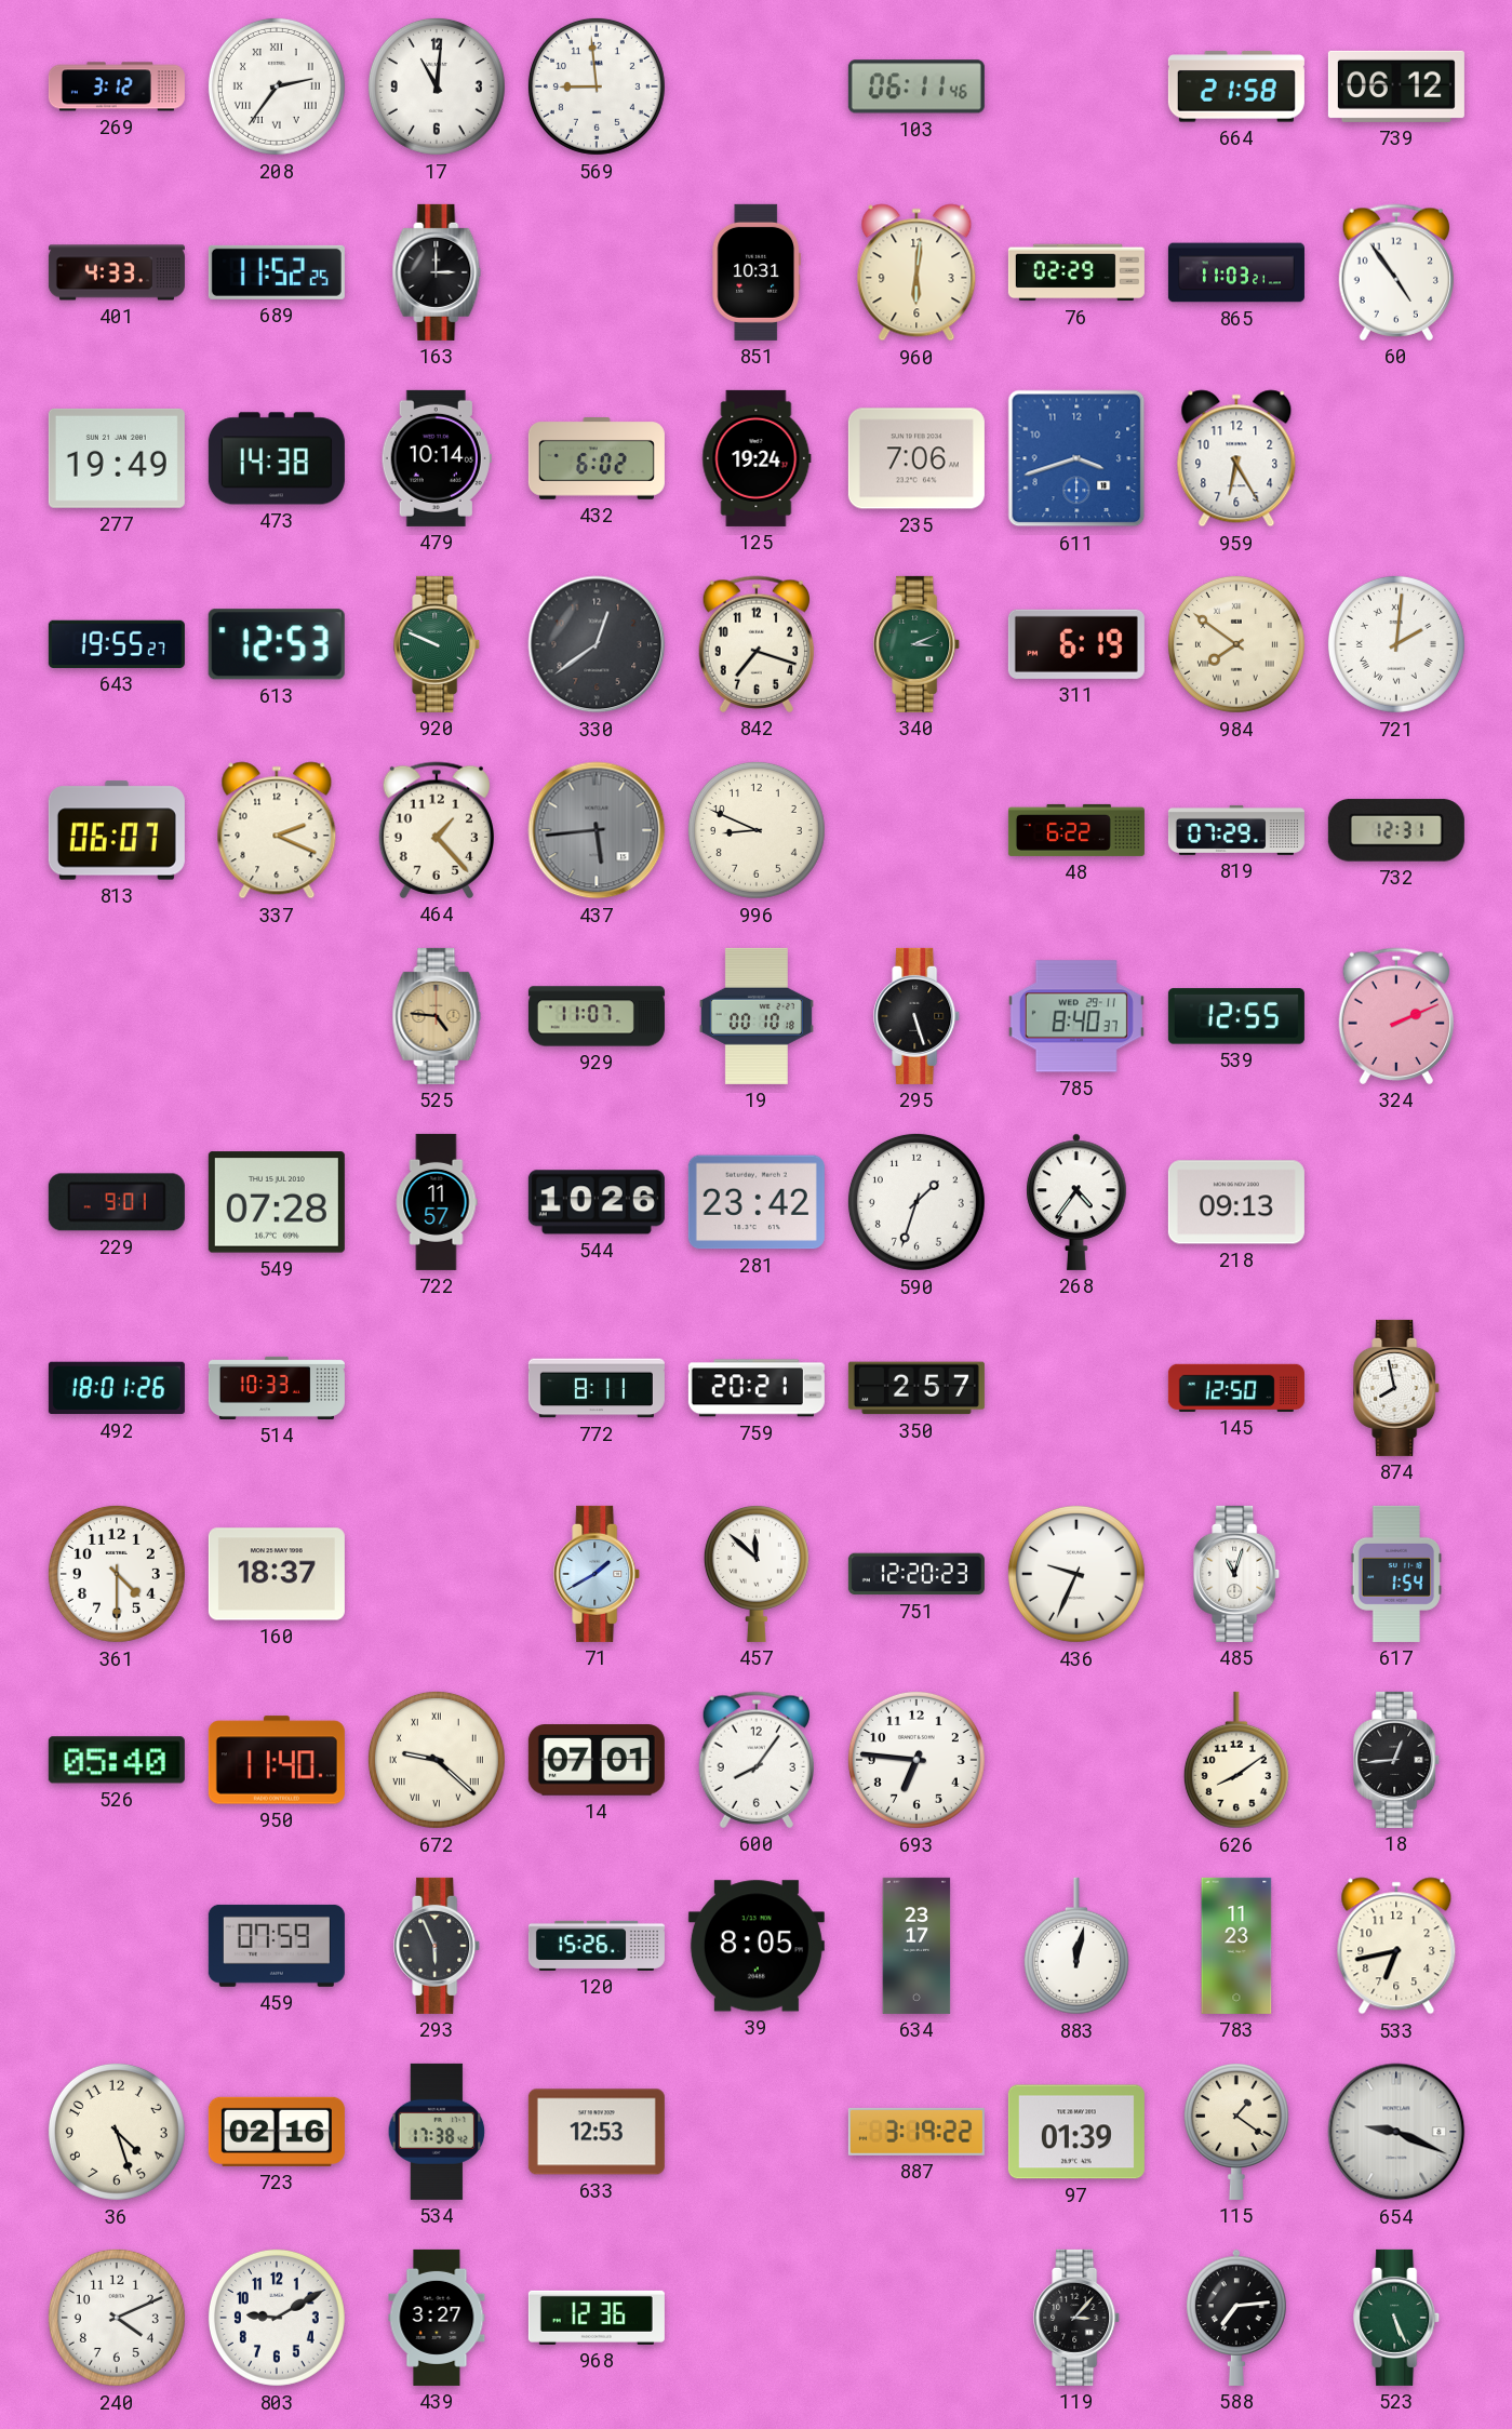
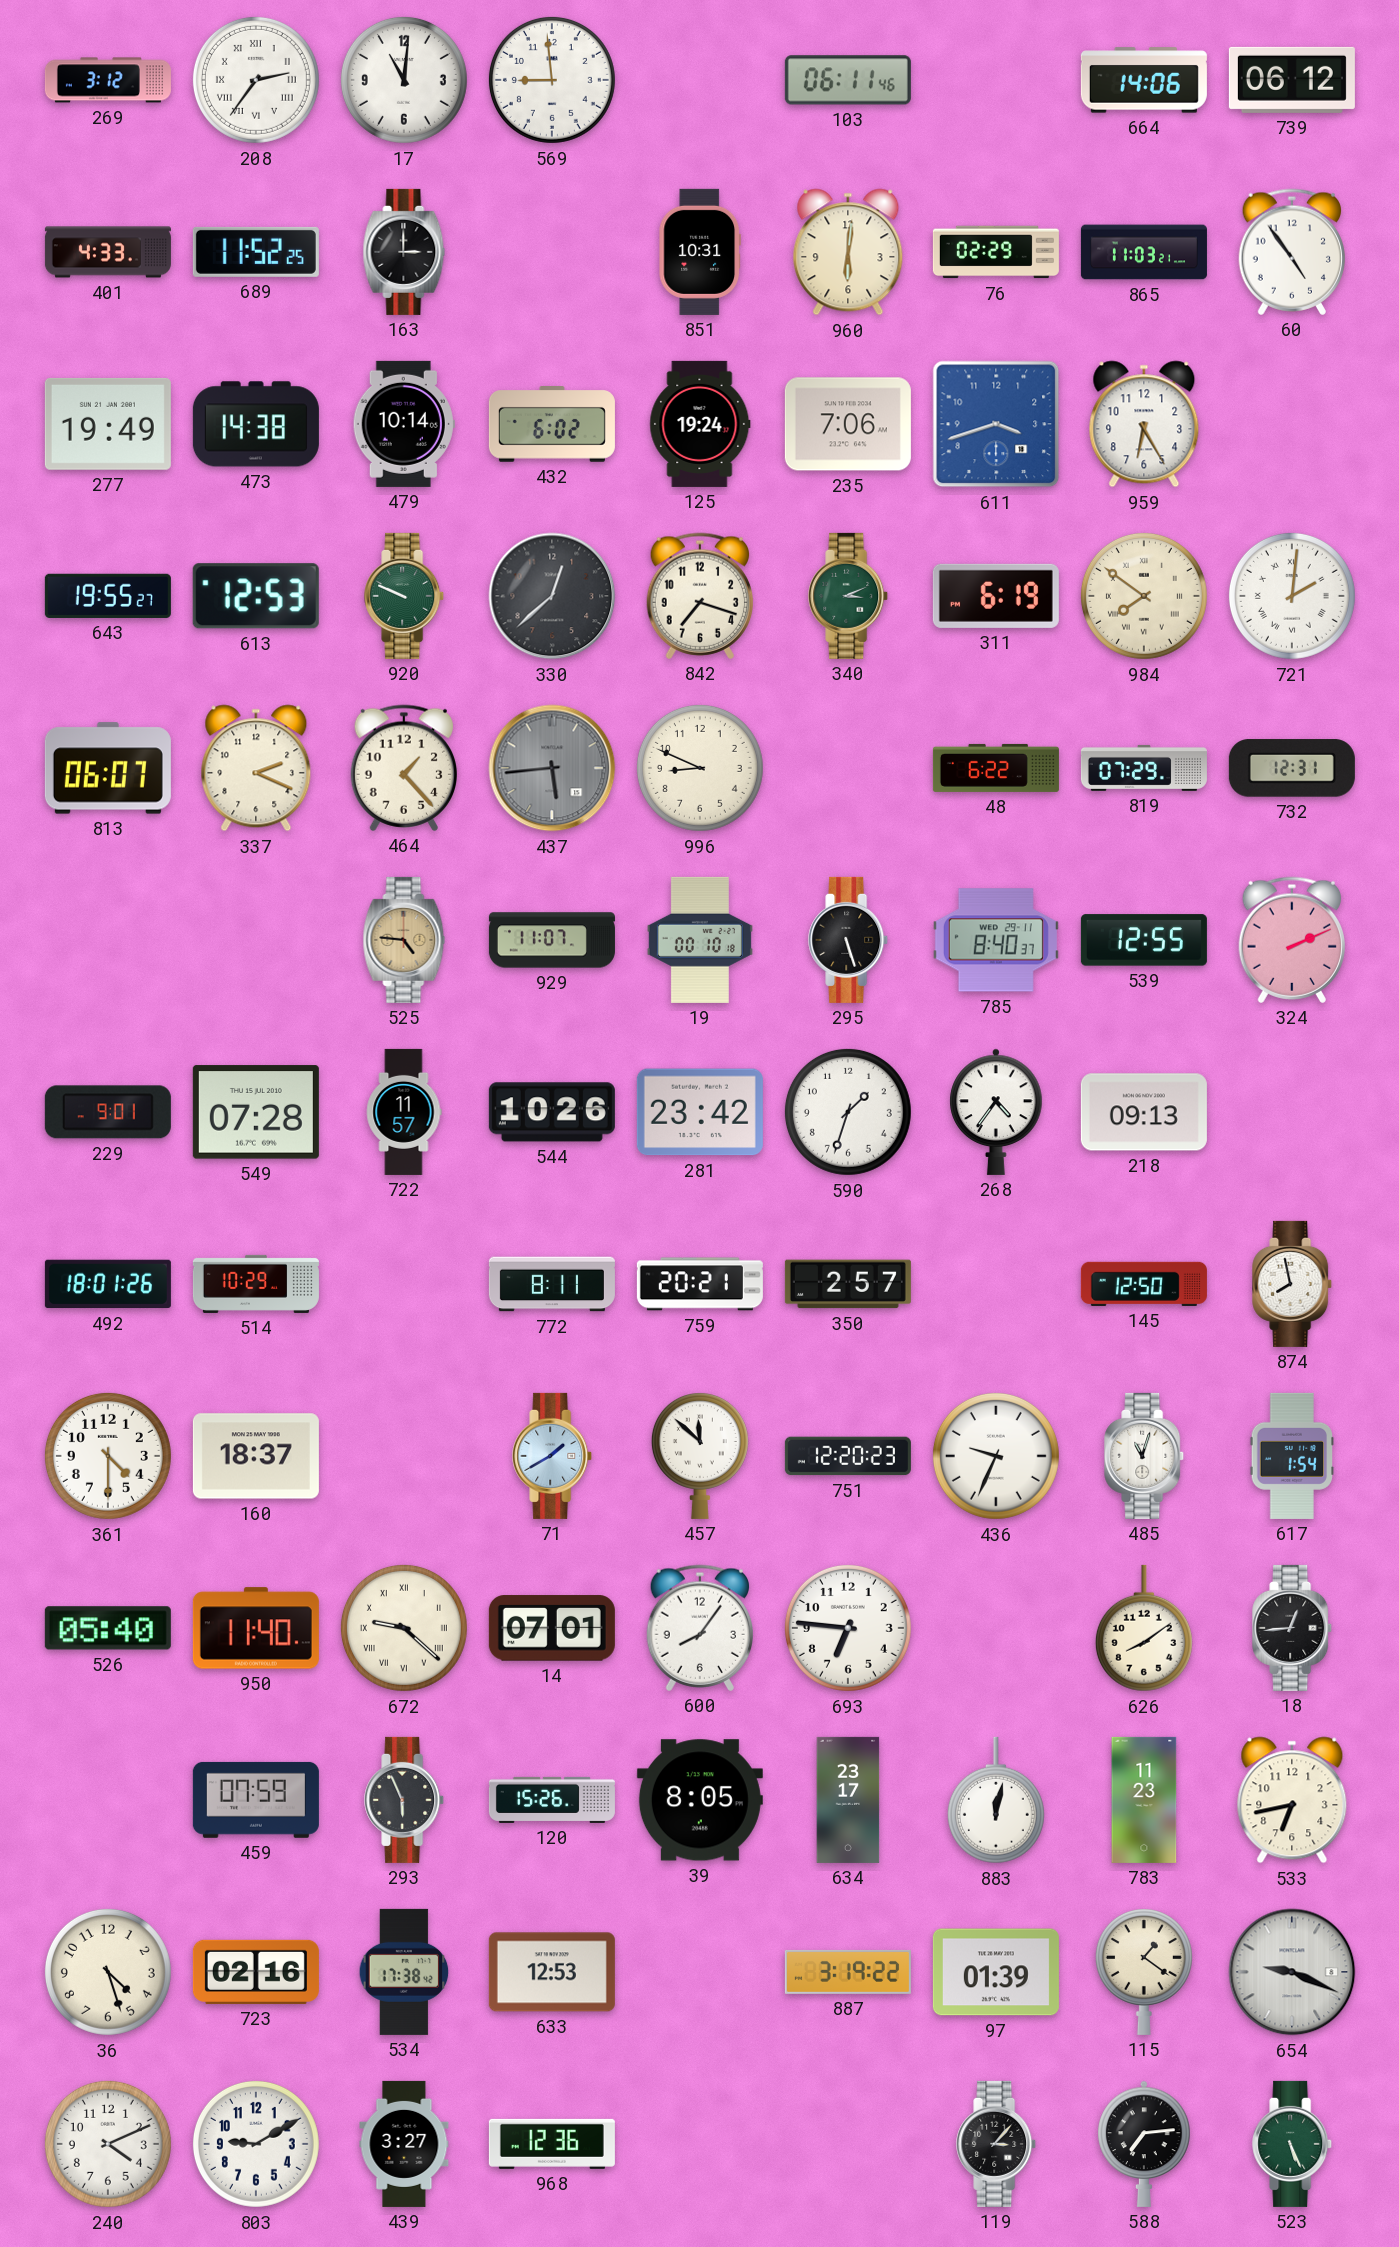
664: 21:58 -> 14:06 (1144, 80)
330: 12:39 -> 12:38 (552, 596)
514: 10:33 -> 10:29 (256, 1284)
